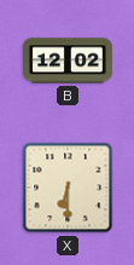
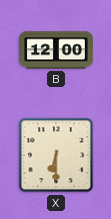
B: 12:02 -> 12:00 (56, 50)
